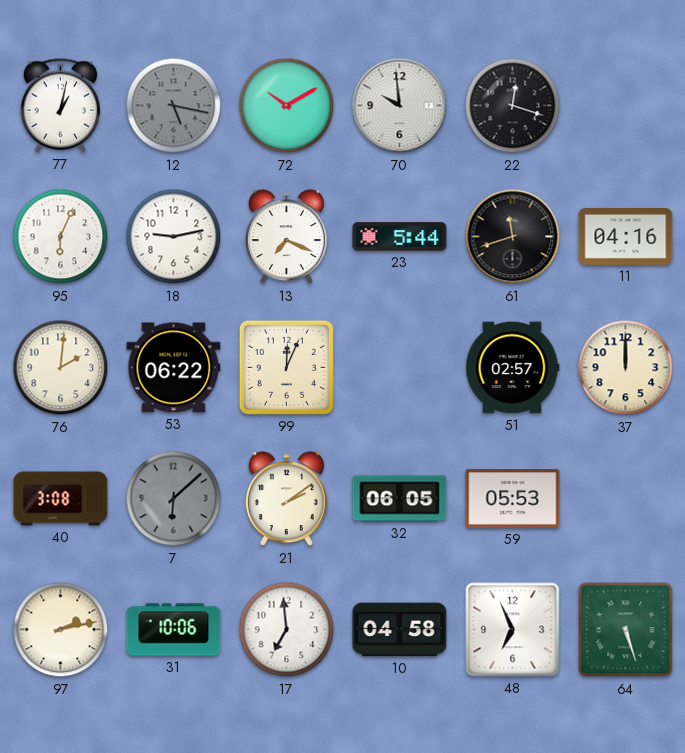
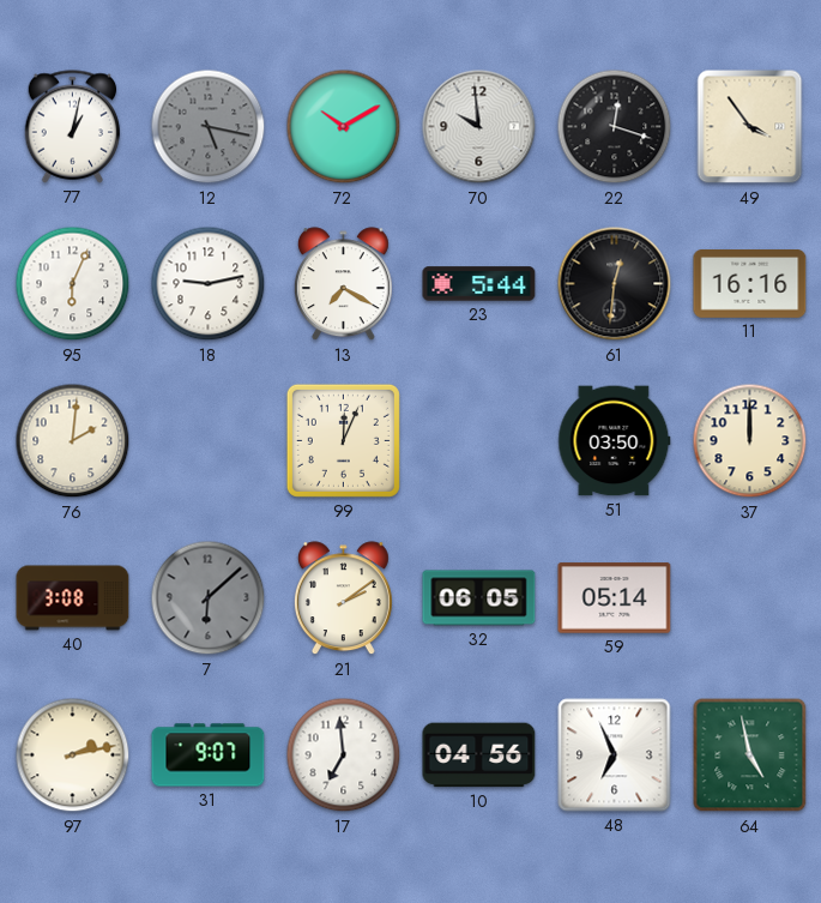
49: none -> 3:54 (750, 127)
13: 7:19 -> 7:20 (343, 284)
61: 11:42 -> 12:31 (615, 284)
11: 04:16 -> 16:16 (750, 284)
53: 06:22 -> none (174, 368)
51: 02:57 -> 03:50 (615, 441)
59: 05:53 -> 05:14 (615, 598)
31: 10:06 -> 9:07 (209, 755)
10: 04:58 -> 04:56 (479, 755)
64: 5:27 -> 4:58 (750, 755)
